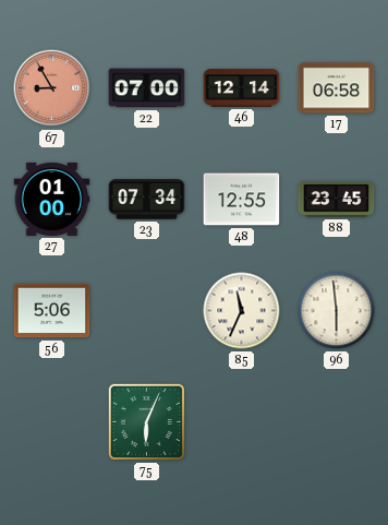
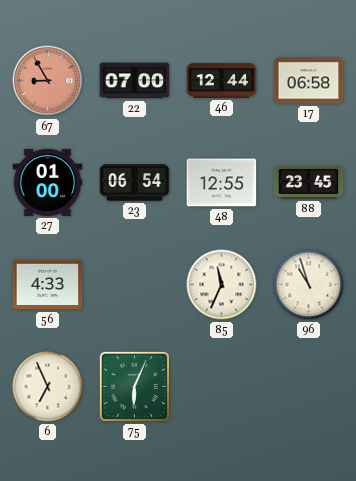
46: 12:14 -> 12:44 (222, 81)
23: 07:34 -> 06:54 (135, 183)
56: 5:06 -> 4:33 (48, 285)
96: 5:59 -> 10:57 (309, 285)
6: none -> 6:56 (48, 387)
